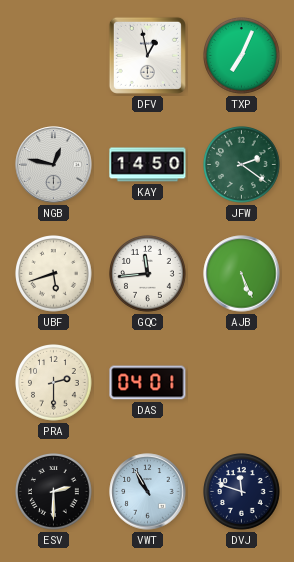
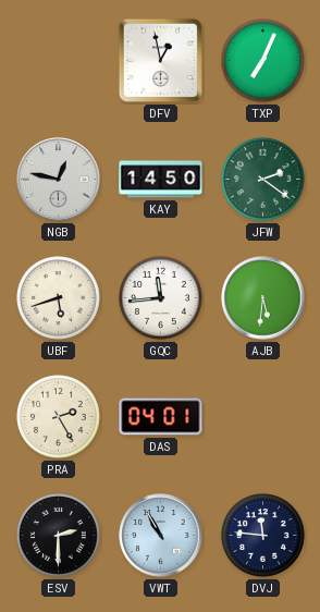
AJB: 5:26 -> 5:31 (263, 298)
PRA: 2:30 -> 2:25 (59, 417)
DVJ: 11:48 -> 11:46 (263, 536)
